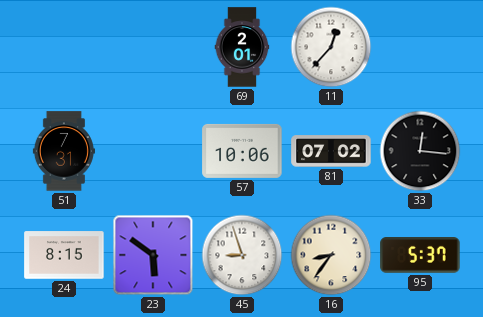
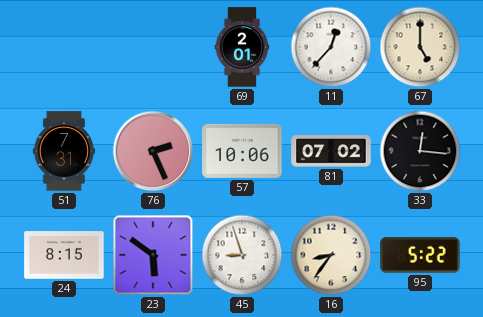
67: none -> 5:00 (420, 47)
76: none -> 2:26 (153, 151)
95: 5:37 -> 5:22 (420, 255)
